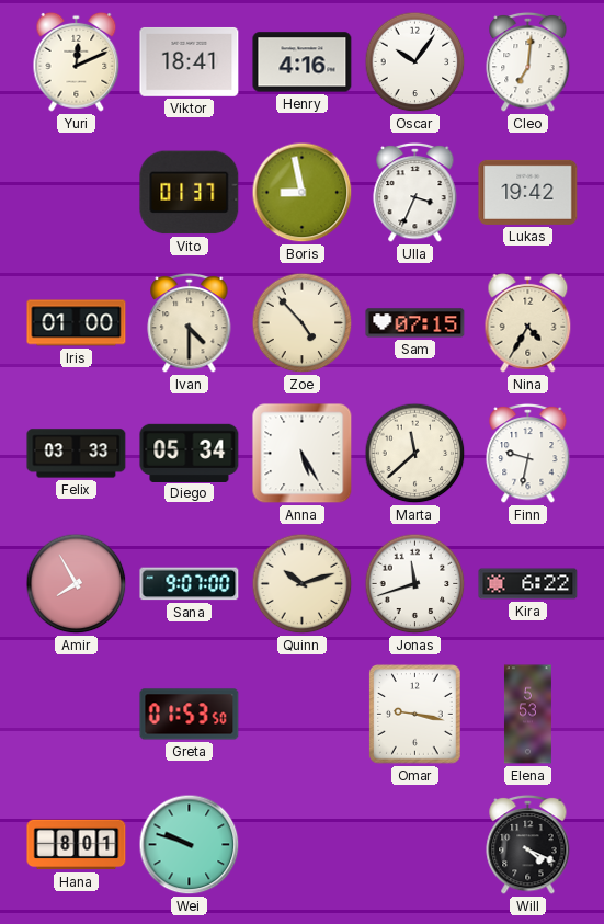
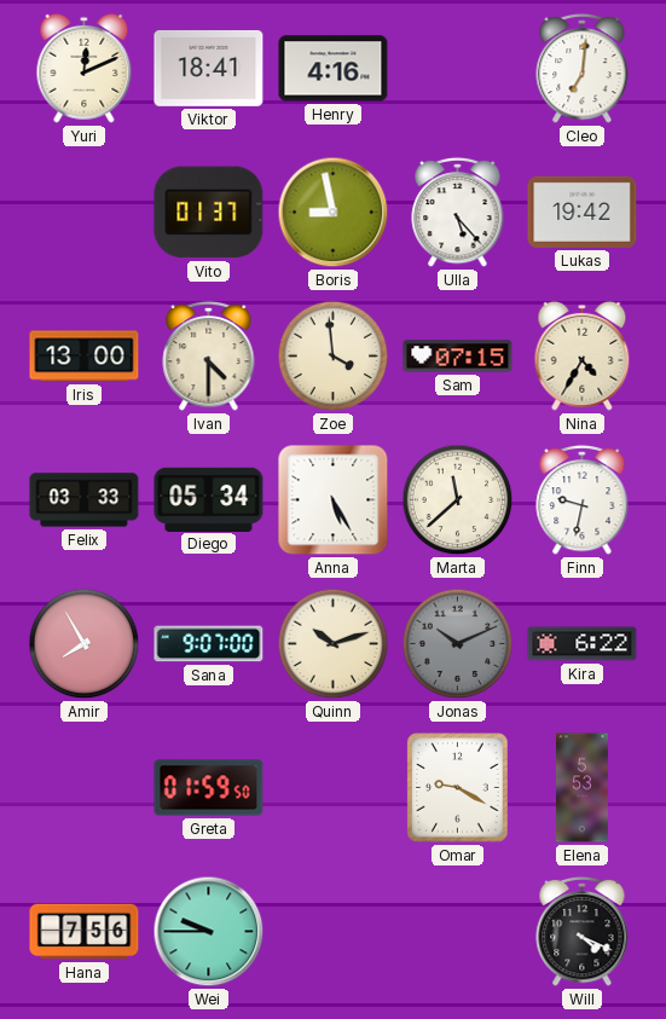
Oscar: 10:06 -> none (415, 62)
Ulla: 3:34 -> 5:23 (458, 212)
Iris: 01:00 -> 13:00 (85, 357)
Zoe: 4:53 -> 3:59 (334, 357)
Jonas: 11:42 -> 10:11 (458, 644)
Jonas dial: white -> grey (458, 644)
Greta: 01:53 -> 01:59 (209, 788)
Omar: 9:17 -> 9:20 (458, 788)
Hana: 8:01 -> 7:56 (85, 932)
Wei: 9:48 -> 9:45 (209, 932)
